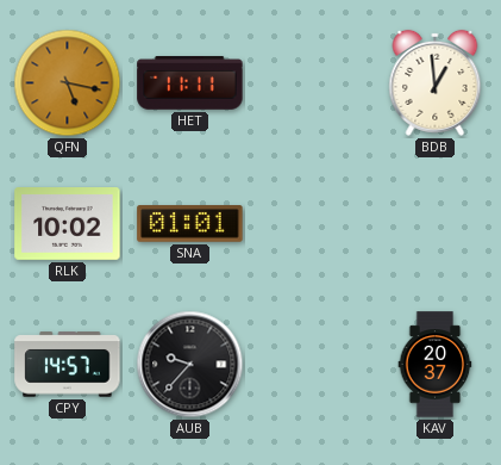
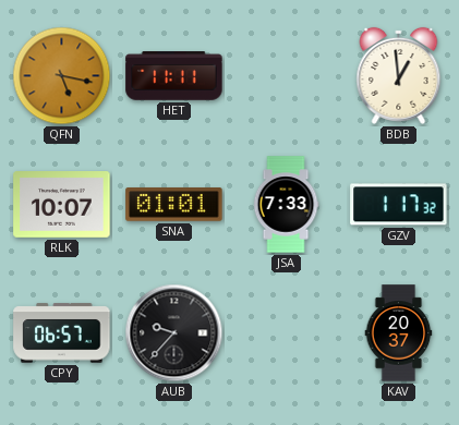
RLK: 10:02 -> 10:07 (62, 205)
JSA: none -> 7:33 (286, 205)
GZV: none -> 1:17 (399, 205)
CPY: 14:57 -> 06:57 (62, 333)
